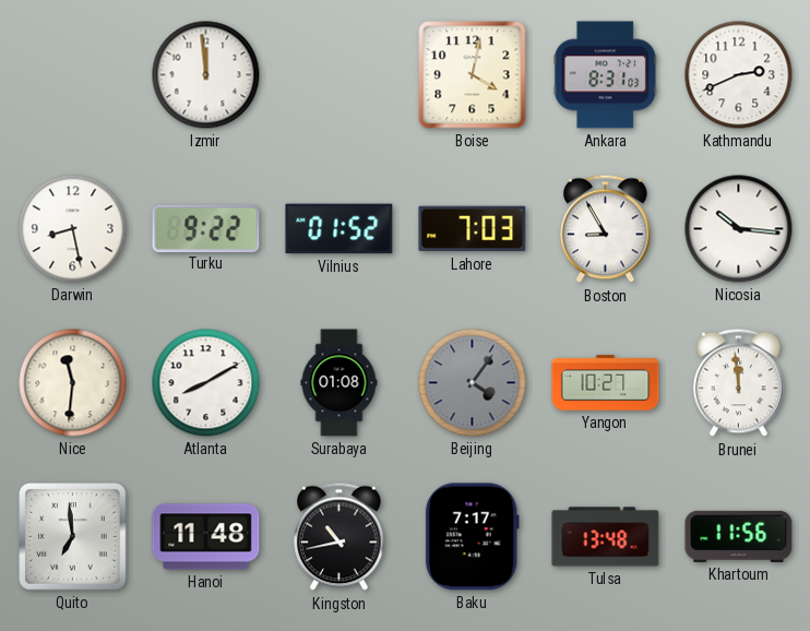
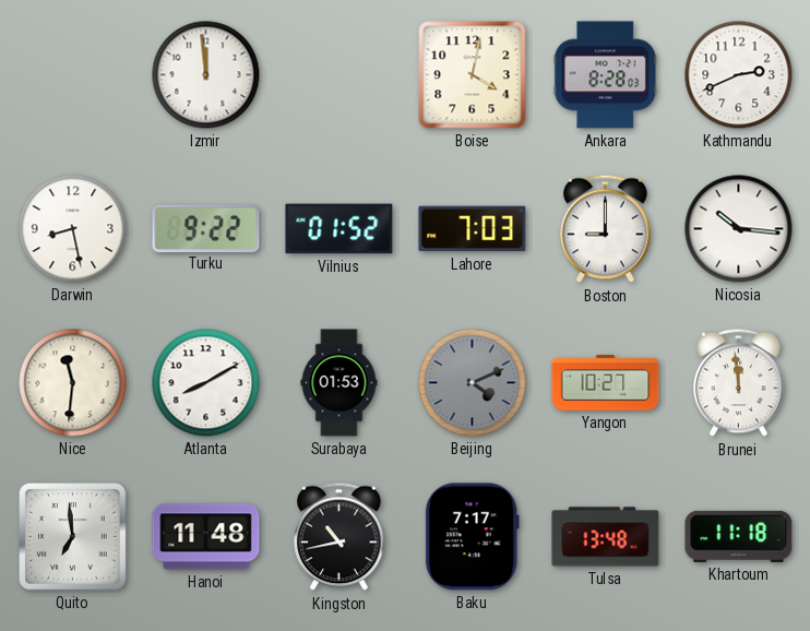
Ankara: 8:31 -> 8:28 (606, 75)
Boston: 8:55 -> 9:00 (606, 229)
Surabaya: 01:08 -> 01:53 (340, 383)
Beijing: 4:06 -> 4:11 (473, 383)
Khartoum: 11:56 -> 11:18 (739, 536)
